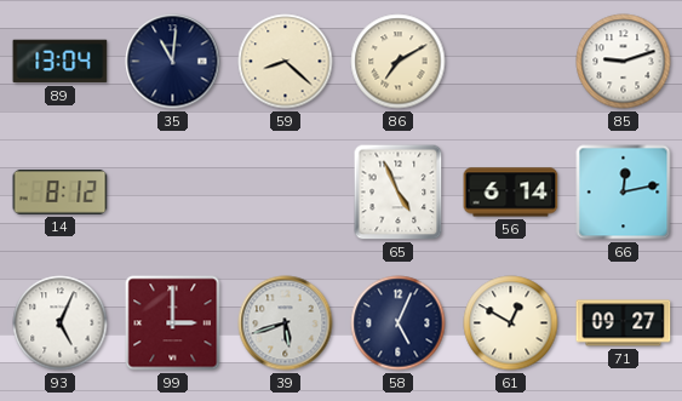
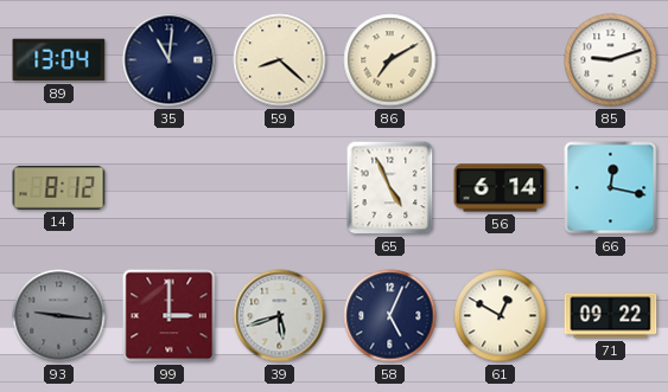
66: 12:13 -> 12:17 (611, 188)
93: 5:04 -> 9:16 (59, 316)
93 dial: white -> grey (59, 316)
71: 09:27 -> 09:22 (611, 316)
